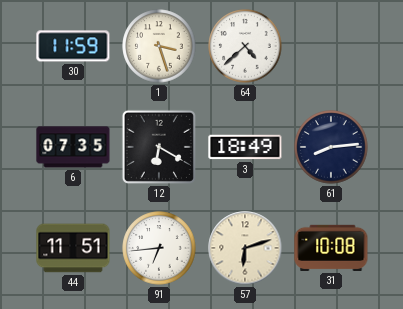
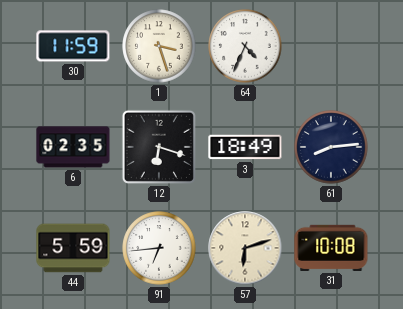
64: 4:38 -> 4:34 (245, 46)
6: 07:35 -> 02:35 (73, 147)
12: 6:20 -> 6:18 (159, 147)
44: 11:51 -> 5:59 (73, 248)
